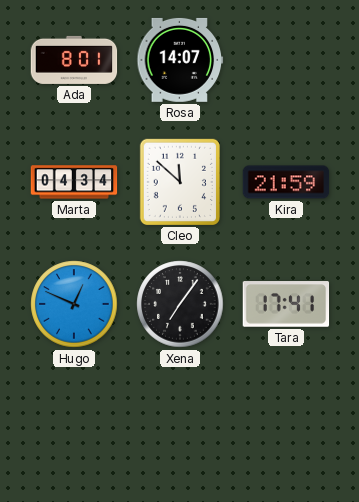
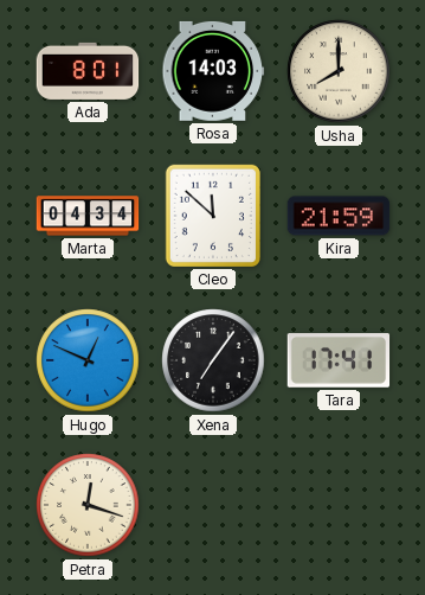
Rosa: 14:07 -> 14:03 (213, 71)
Usha: none -> 8:00 (339, 71)
Petra: none -> 12:18 (88, 505)
